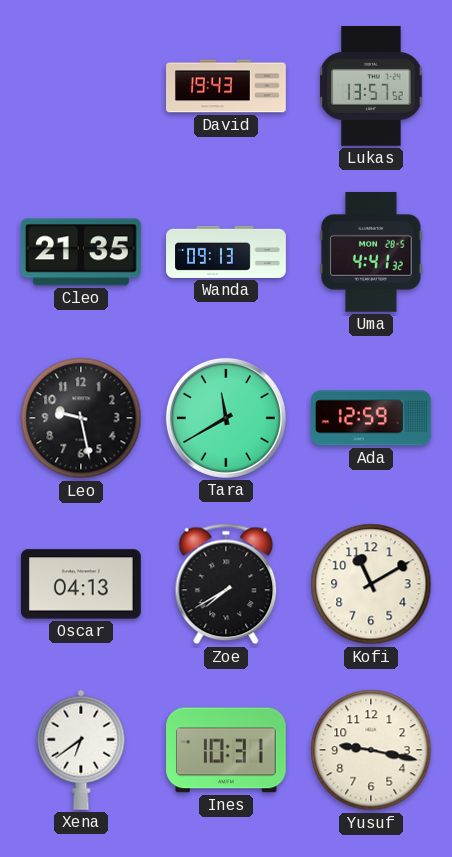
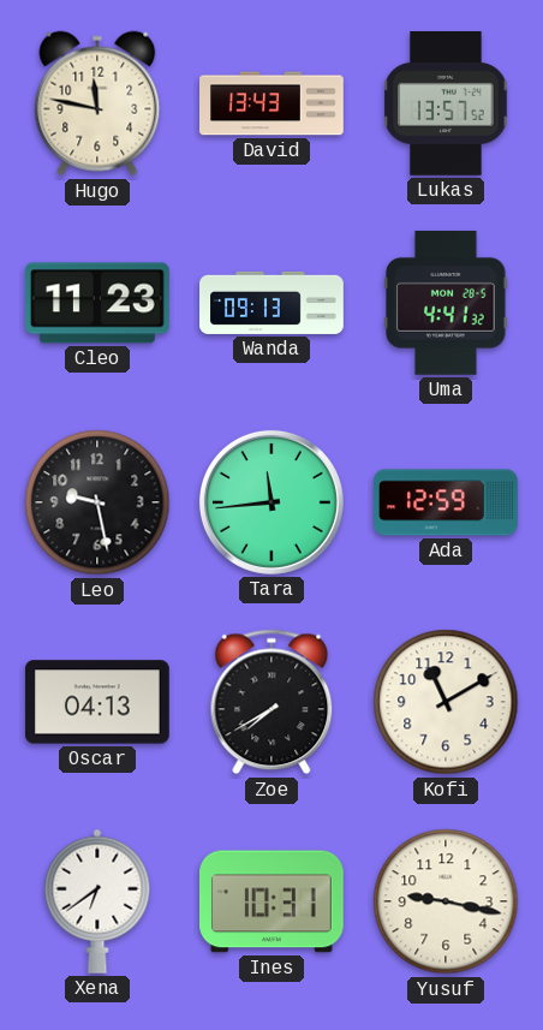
Hugo: none -> 11:47 (97, 103)
David: 19:43 -> 13:43 (271, 103)
Cleo: 21:35 -> 11:23 (97, 303)
Tara: 11:40 -> 11:44 (271, 502)
